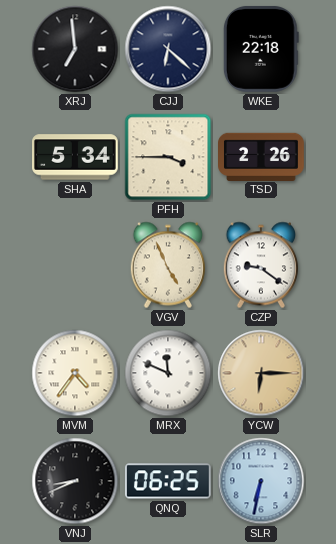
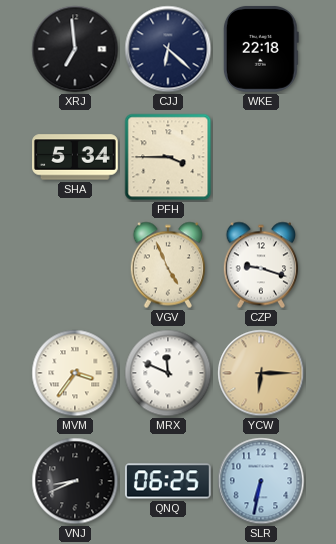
TSD: 2:26 -> none (262, 156)
CZP: 9:21 -> 9:18 (260, 265)
MVM: 4:36 -> 3:36 (75, 373)
